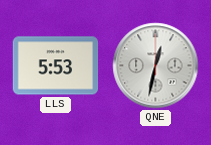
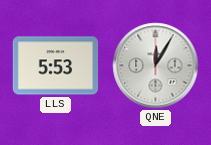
QNE: 12:32 -> 12:05 (156, 66)
